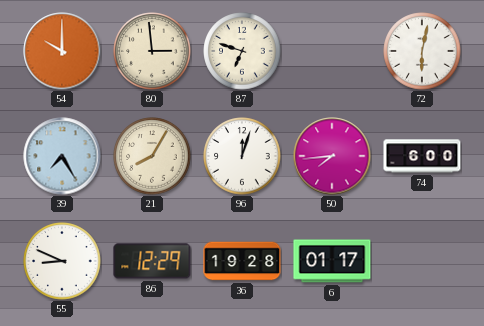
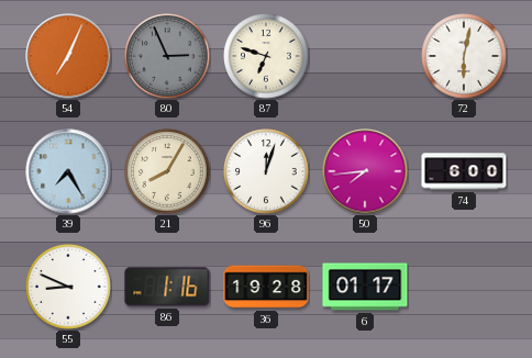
54: 10:00 -> 7:04 (68, 56)
80: 2:59 -> 2:56 (167, 56)
80 dial: cream -> grey (167, 56)
86: 12:29 -> 1:16 (167, 287)
